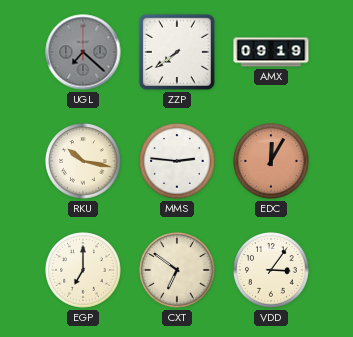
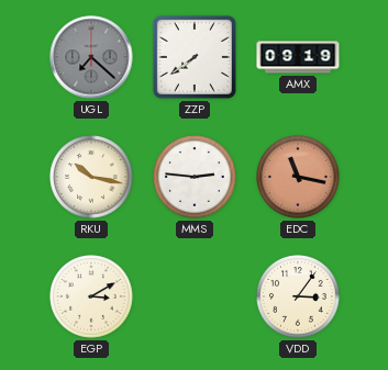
EDC: 12:05 -> 11:17 (298, 177)
EGP: 7:00 -> 3:10 (91, 296)
CXT: 6:51 -> none (177, 270)
